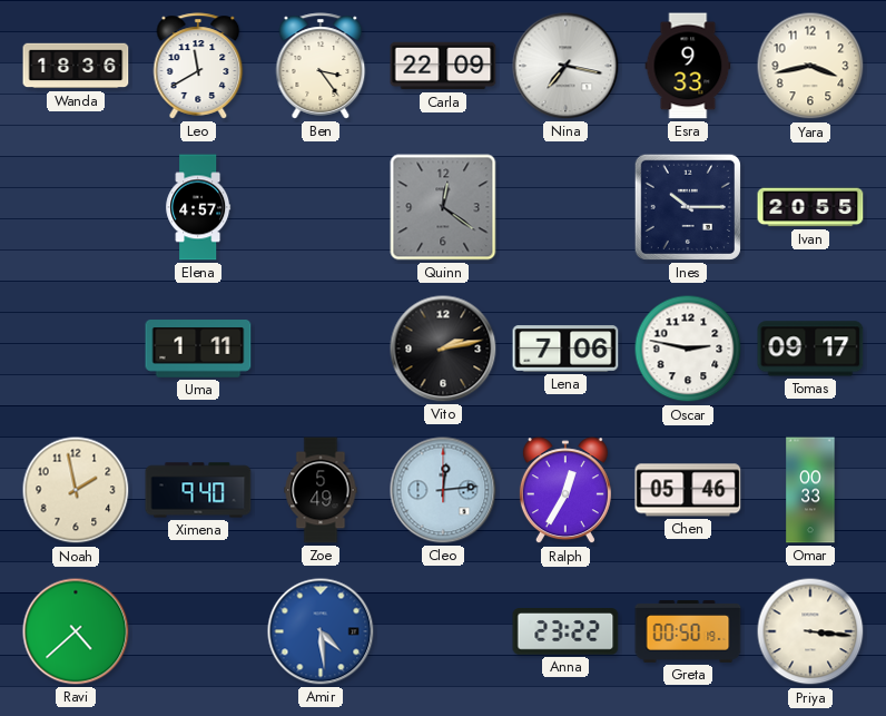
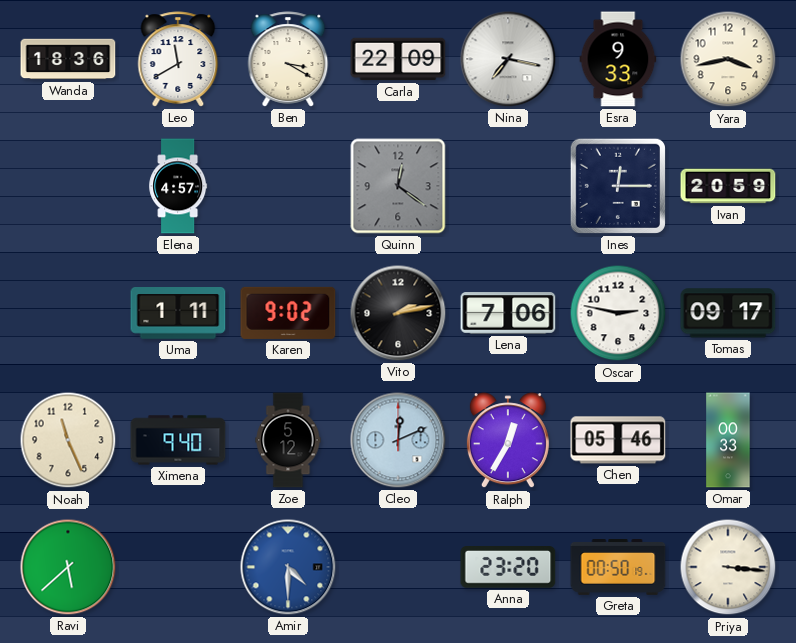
Ben: 3:24 -> 3:20 (288, 59)
Ines: 10:15 -> 12:15 (618, 186)
Ivan: 20:55 -> 20:59 (728, 186)
Karen: none -> 9:02 (288, 313)
Noah: 1:58 -> 11:26 (68, 440)
Zoe: 5:49 -> 5:12 (288, 440)
Cleo: 12:14 -> 12:11 (398, 440)
Ravi: 4:38 -> 5:38 (68, 567)
Amir: 4:29 -> 4:30 (288, 567)
Anna: 23:22 -> 23:20 (508, 568)
